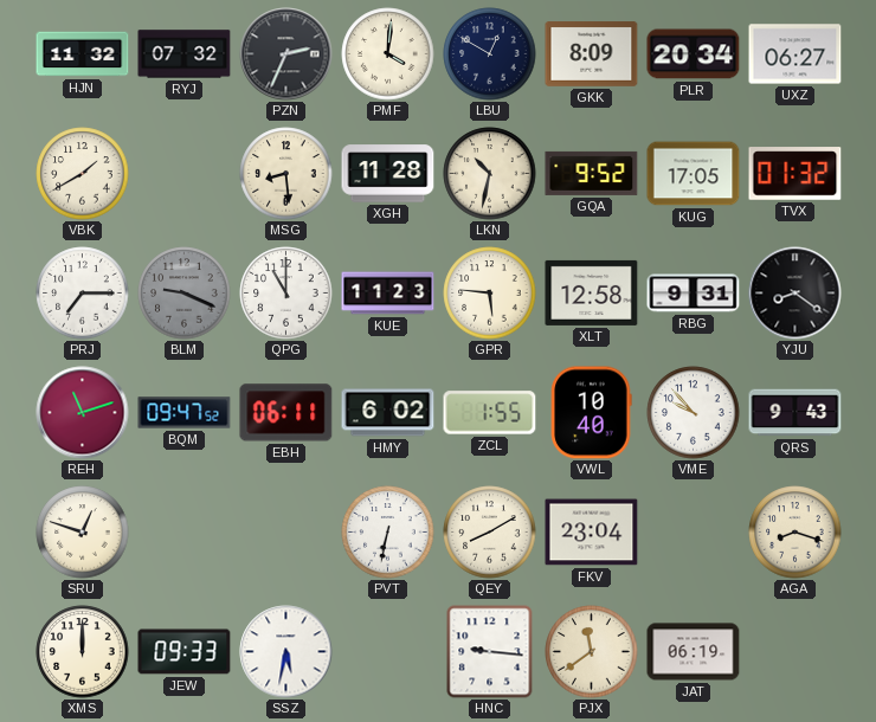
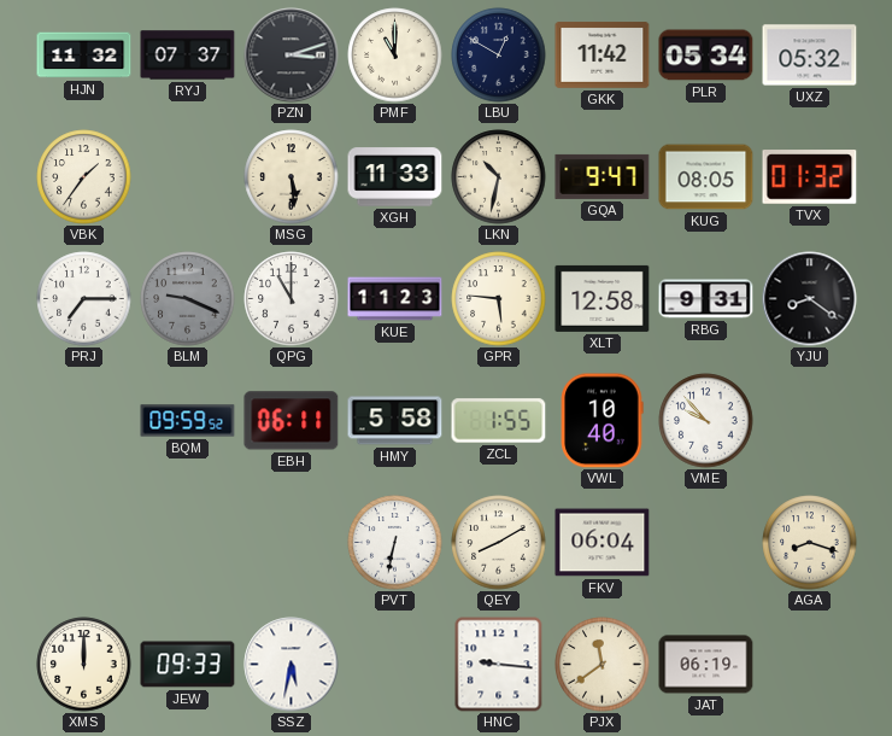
RYJ: 07:32 -> 07:37 (188, 56)
PZN: 2:34 -> 3:12 (292, 56)
PMF: 4:01 -> 11:00 (395, 56)
GKK: 8:09 -> 11:42 (603, 56)
PLR: 20:34 -> 05:34 (706, 56)
UXZ: 06:27 -> 05:32 (810, 56)
VBK: 1:40 -> 1:36 (84, 177)
MSG: 8:29 -> 5:29 (292, 177)
XGH: 11:28 -> 11:33 (395, 177)
GQA: 9:52 -> 9:47 (603, 176)
KUG: 17:05 -> 08:05 (706, 177)
REH: 11:12 -> none (83, 413)
BQM: 09:47 -> 09:59 (188, 421)
HMY: 6:02 -> 5:58 (395, 421)
QRS: 9:43 -> none (796, 413)
SRU: 12:48 -> none (83, 533)
FKV: 23:04 -> 06:04 (603, 543)
